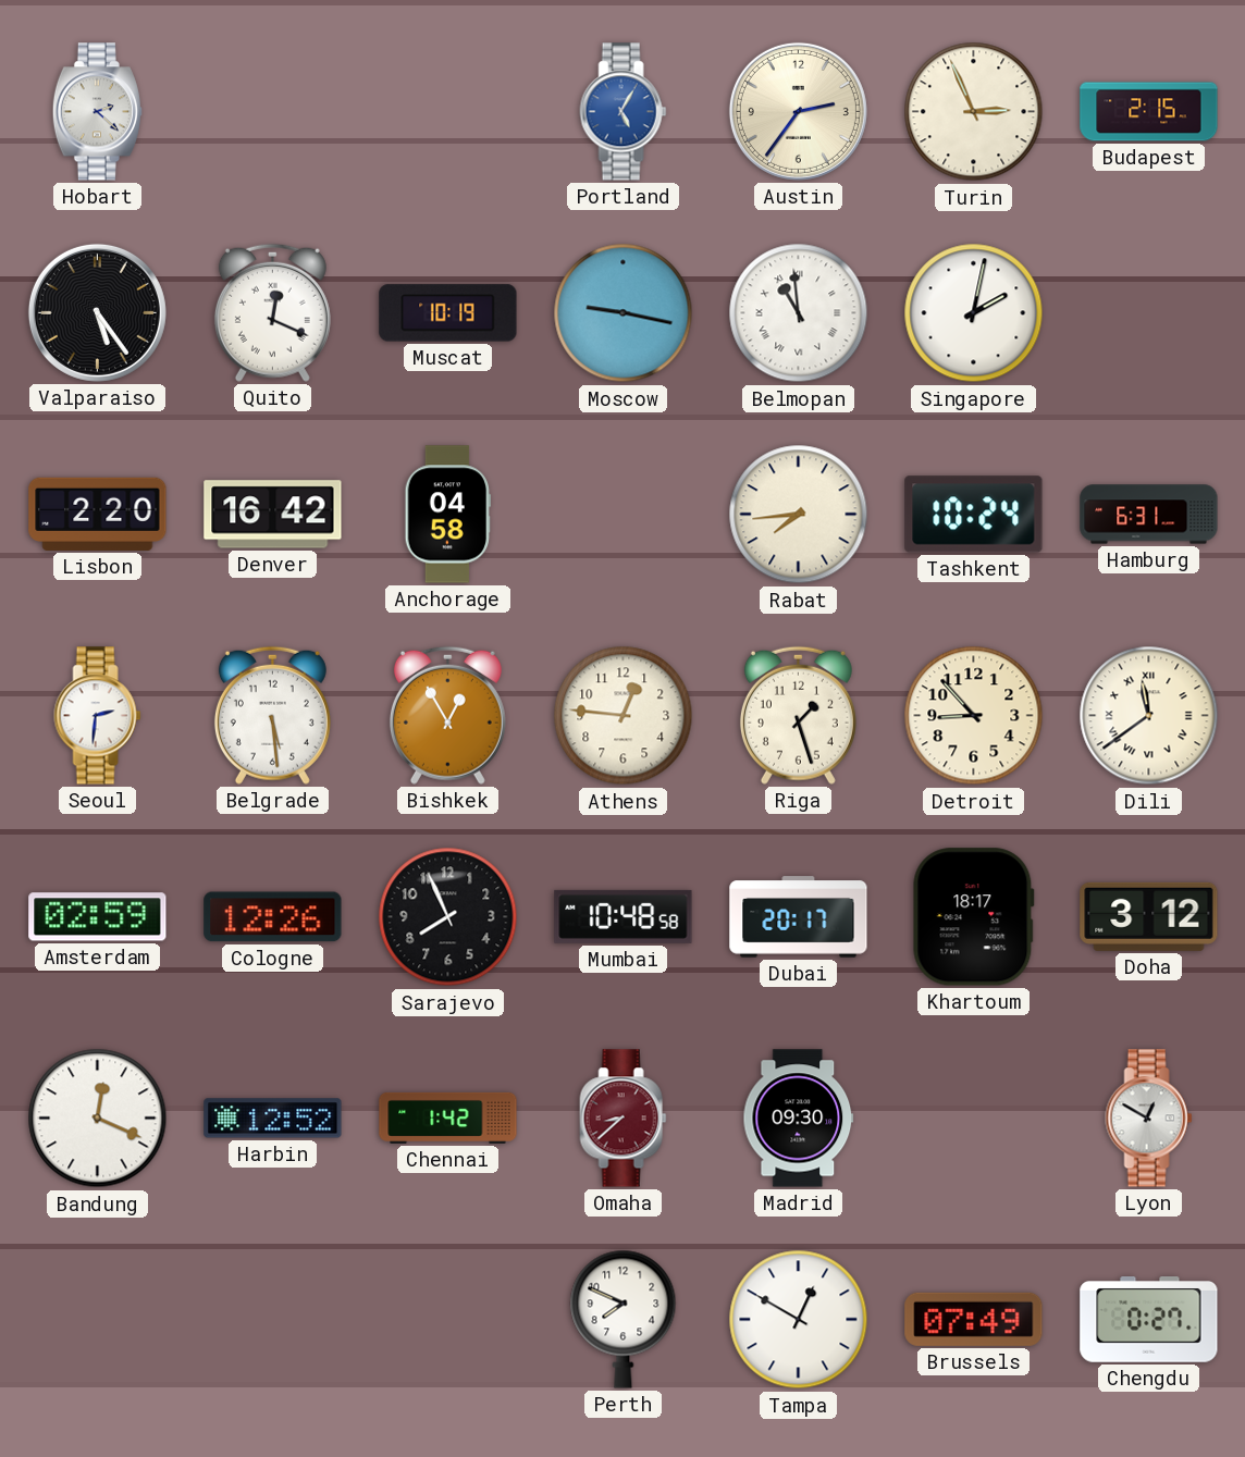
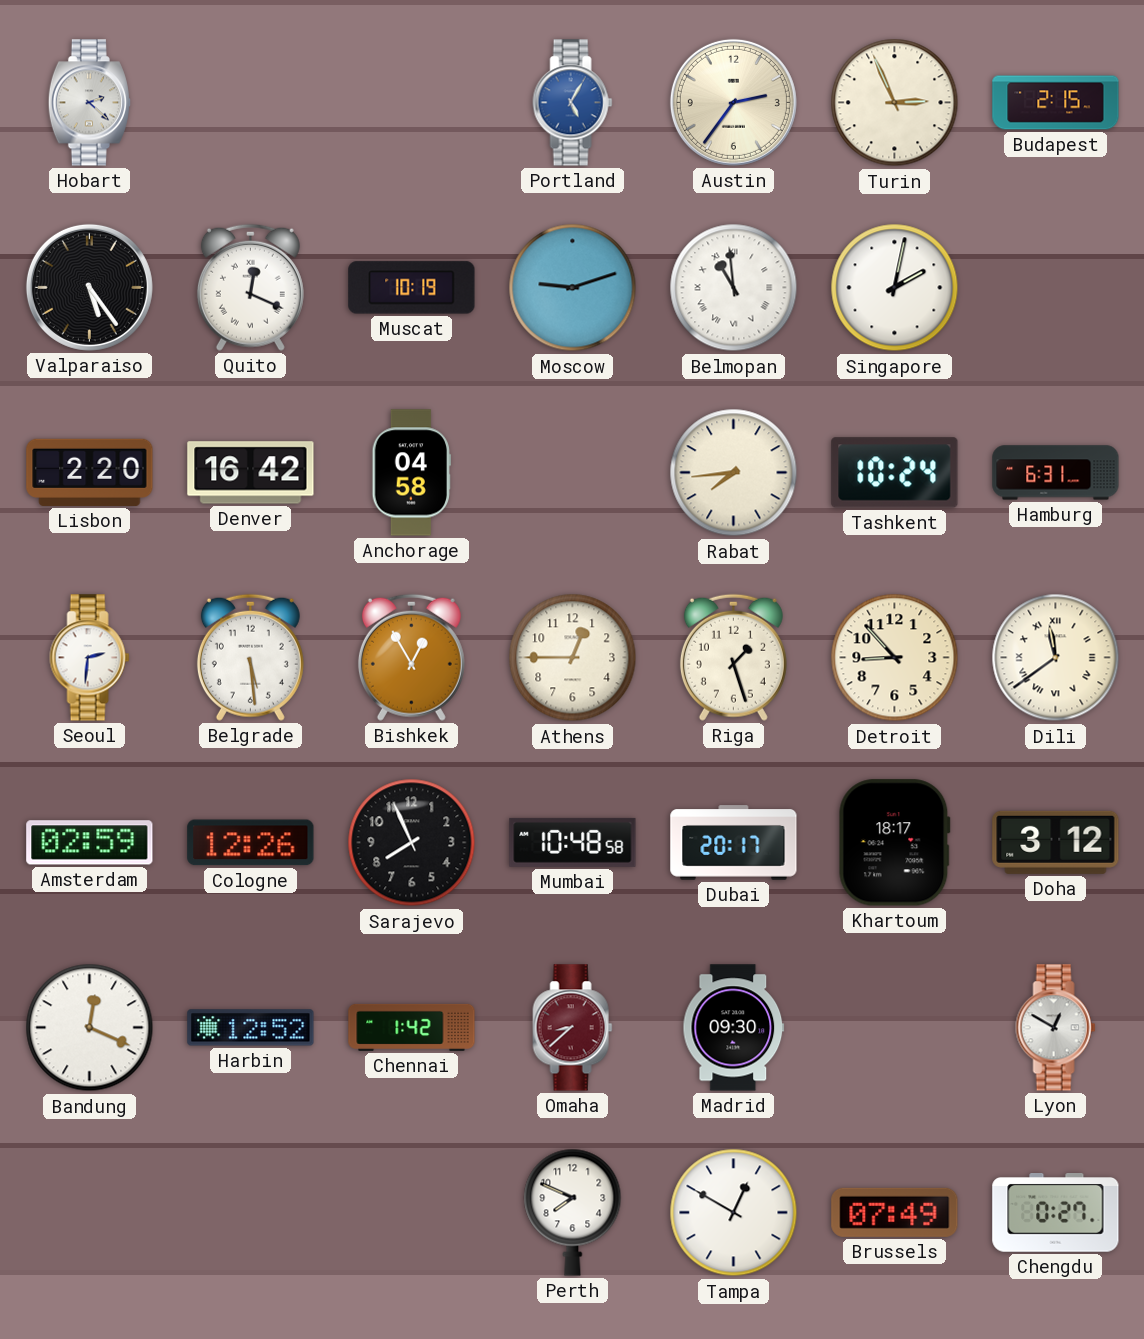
Moscow: 9:17 -> 9:12 (573, 288)
Athens: 12:46 -> 12:45 (573, 658)
